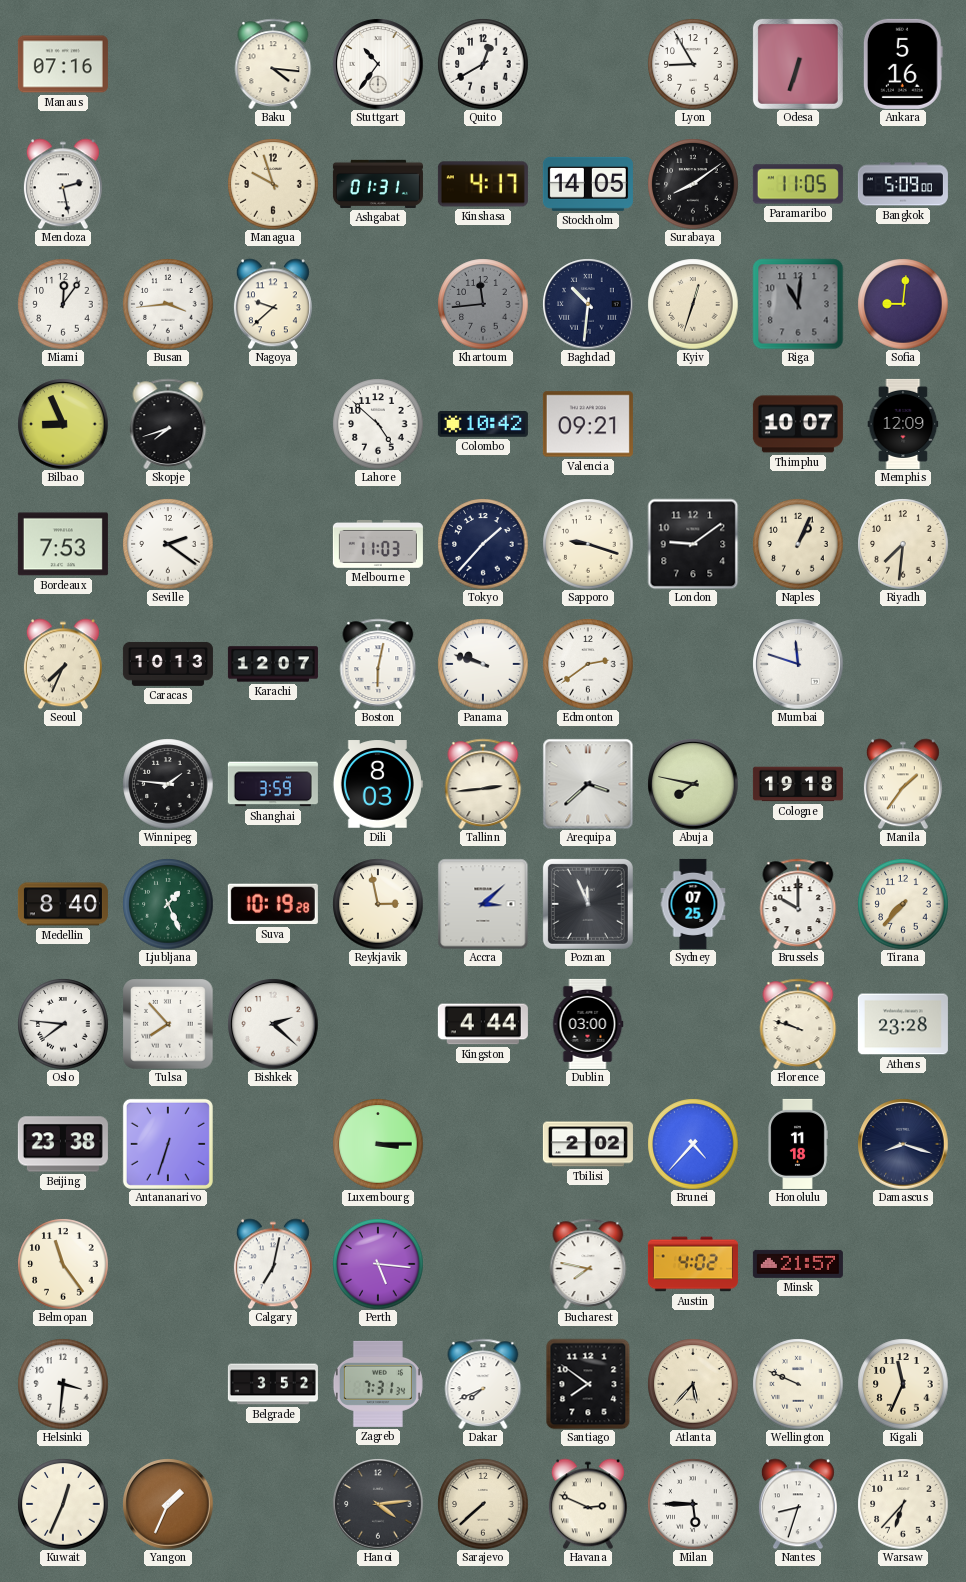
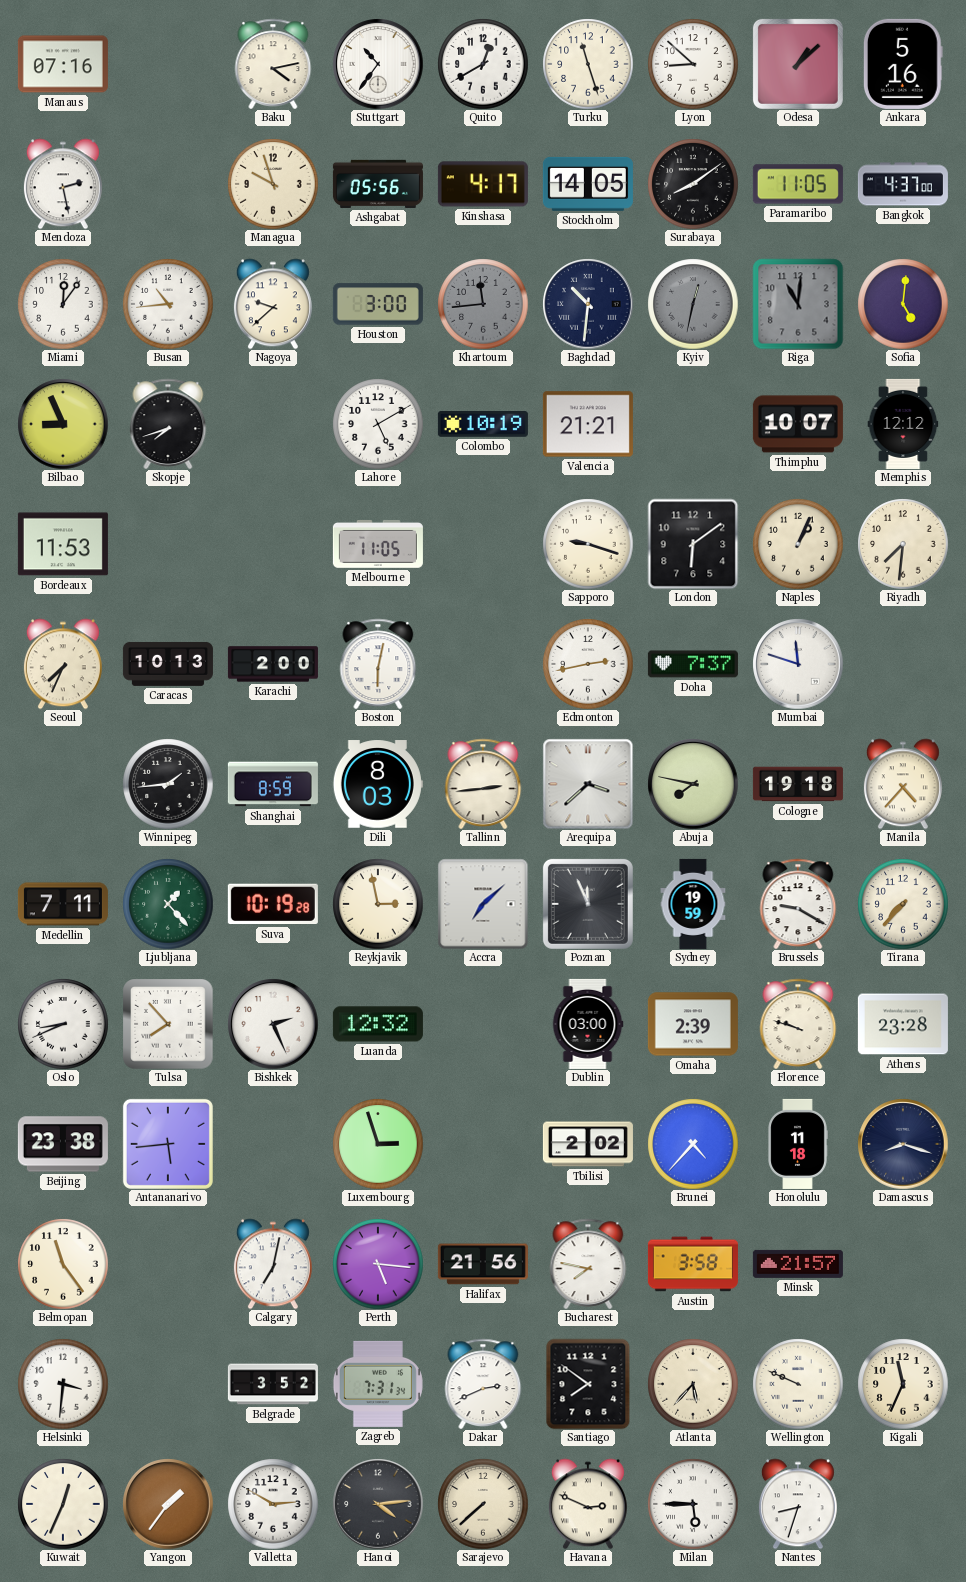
Baku: 4:16 -> 4:13 (273, 63)
Turku: none -> 11:27 (588, 64)
Lyon: 8:55 -> 8:52 (693, 64)
Odesa: 6:33 -> 1:08 (798, 64)
Ashgabat: 01:31 -> 05:56 (378, 184)
Bangkok: 5:09 -> 4:37 (903, 184)
Busan: 3:44 -> 10:44 (168, 304)
Houston: none -> 3:00 (378, 304)
Kyiv: 12:33 -> 12:32 (693, 304)
Kyiv dial: cream -> grey (693, 304)
Sofia: 9:01 -> 5:01 (903, 304)
Lahore: 4:52 -> 5:10 (378, 424)
Colombo: 10:42 -> 10:19 (483, 425)
Valencia: 09:21 -> 21:21 (588, 424)
Memphis: 12:09 -> 12:12 (903, 424)
Bordeaux: 7:53 -> 11:53 (63, 544)
Seville: 2:21 -> none (168, 544)
Melbourne: 11:03 -> 11:05 (378, 544)
Tokyo: 1:37 -> none (483, 544)
London: 9:09 -> 6:09 (693, 544)
Karachi: 12:07 -> 2:00 (273, 664)
Panama: 9:48 -> none (483, 664)
Edmonton: 2:39 -> 2:43 (588, 664)
Doha: none -> 7:37 (693, 664)
Winnipeg: 1:46 -> 1:44 (168, 784)
Shanghai: 3:59 -> 8:59 (273, 784)
Manila: 1:36 -> 4:37 (903, 784)
Medellin: 8:40 -> 7:11 (63, 904)
Ljubljana: 1:26 -> 1:23 (168, 904)
Accra: 3:08 -> 7:08 (483, 904)
Sydney: 07:25 -> 19:59 (693, 904)
Brussels: 10:00 -> 9:20 (798, 903)
Oslo: 7:46 -> 8:41 (63, 1024)
Bishkek: 2:22 -> 2:26 (273, 1024)
Luanda: none -> 12:32 (378, 1024)
Kingston: 4:44 -> none (483, 1024)
Omaha: none -> 2:39 (693, 1024)
Antananarivo: 6:33 -> 5:44 (168, 1144)
Luxembourg: 3:15 -> 2:57 (378, 1144)
Halifax: none -> 21:56 (483, 1264)
Austin: 4:02 -> 3:58 (693, 1264)
Dakar: 7:41 -> 2:41 (483, 1383)
Yangon: 1:34 -> 1:36 (168, 1504)
Valletta: none -> 2:50 (273, 1504)
Warsaw: 6:37 -> none (903, 1504)
